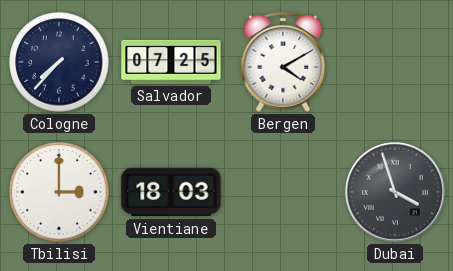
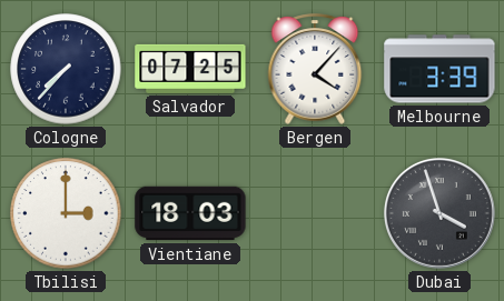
Bergen: 4:10 -> 4:07 (315, 69)
Melbourne: none -> 3:39 (439, 69)
